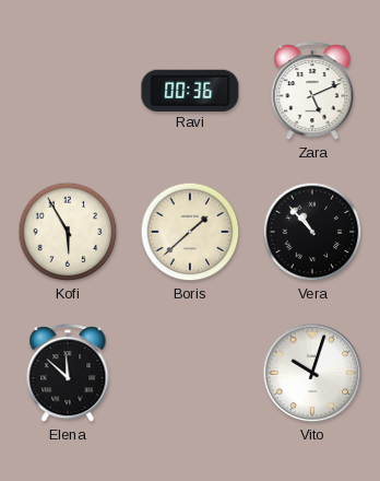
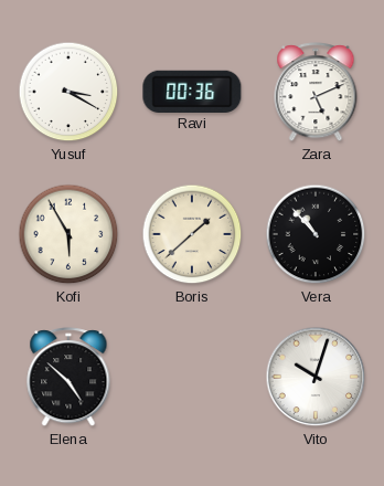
Yusuf: none -> 3:20 (68, 92)
Elena: 11:52 -> 4:52 (68, 378)
